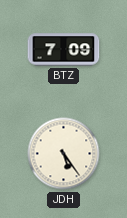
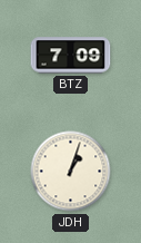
JDH: 5:24 -> 1:03 (71, 172)
